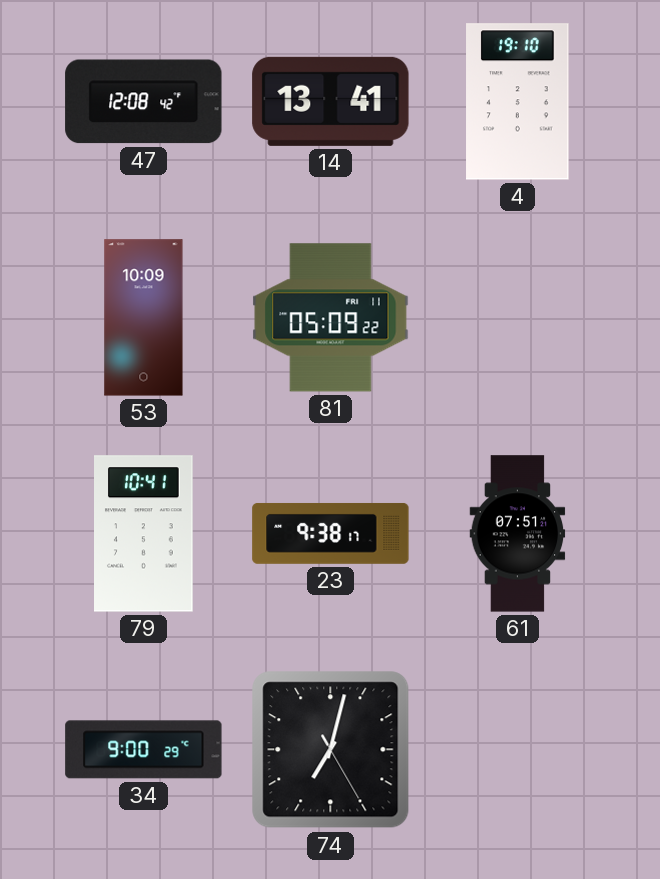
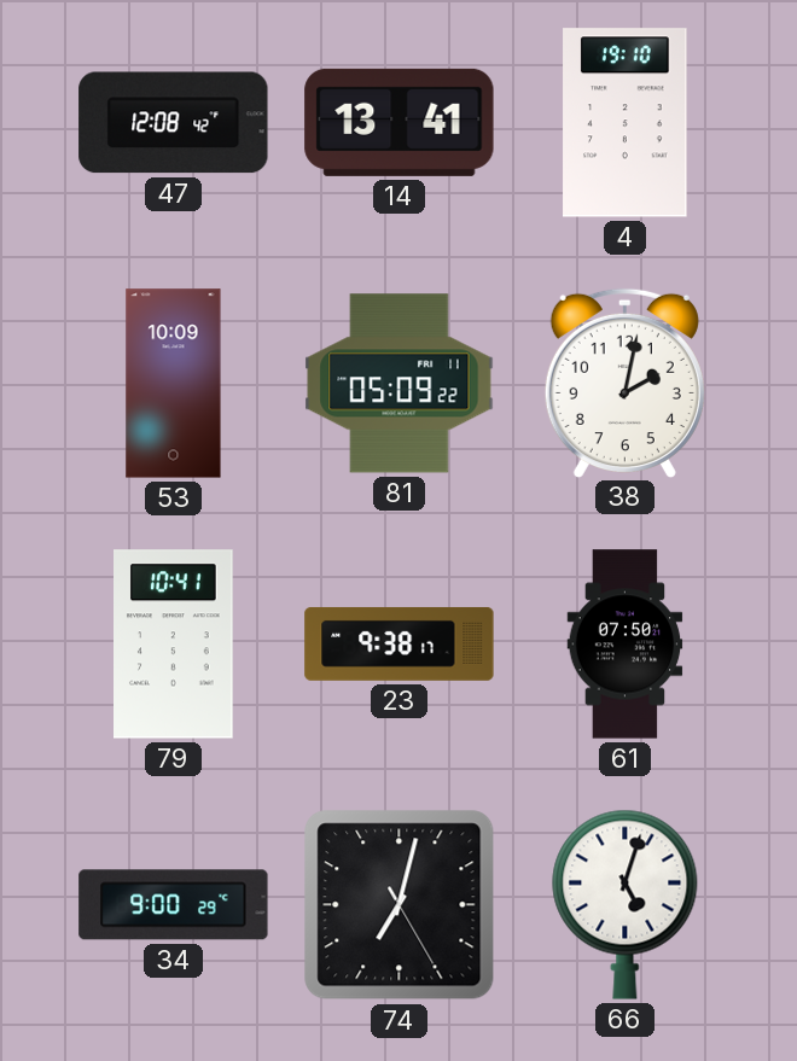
38: none -> 2:02 (624, 383)
61: 07:51 -> 07:50 (626, 645)
66: none -> 5:03 (626, 904)
